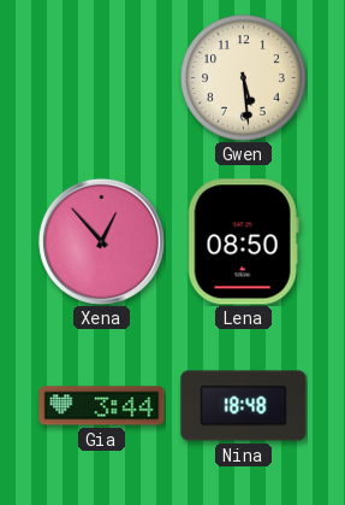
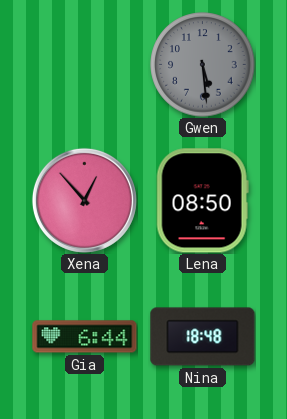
Gwen dial: cream -> grey (203, 65)
Gia: 3:44 -> 6:44 (85, 337)
